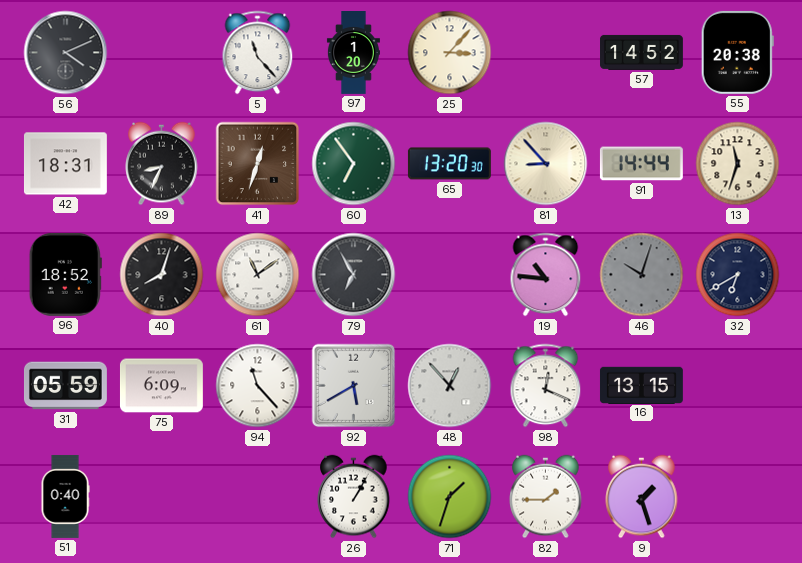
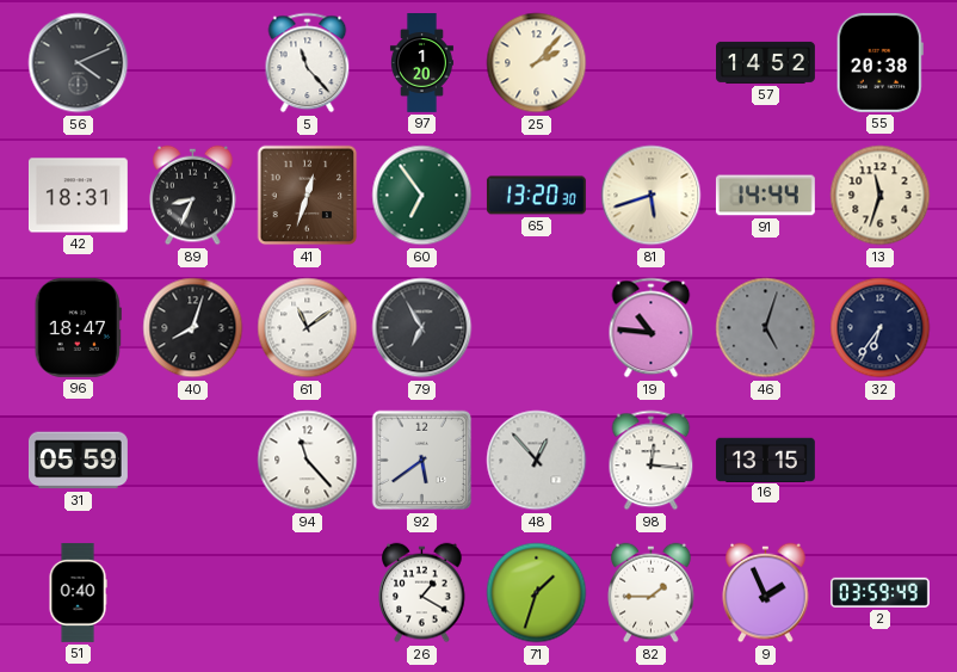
25: 3:07 -> 2:07 (537, 63)
81: 8:53 -> 5:42 (652, 196)
96: 18:52 -> 18:47 (78, 327)
46: 10:03 -> 5:03 (766, 328)
32: 6:40 -> 6:36 (881, 328)
75: 6:09 -> none (161, 386)
92: 5:40 -> 5:39 (422, 461)
98: 12:19 -> 12:16 (652, 461)
26: 1:05 -> 1:20 (422, 593)
9: 1:27 -> 1:56 (766, 593)
2: none -> 03:59 (879, 592)
